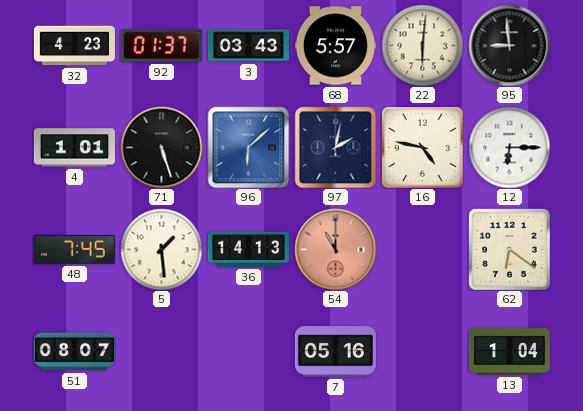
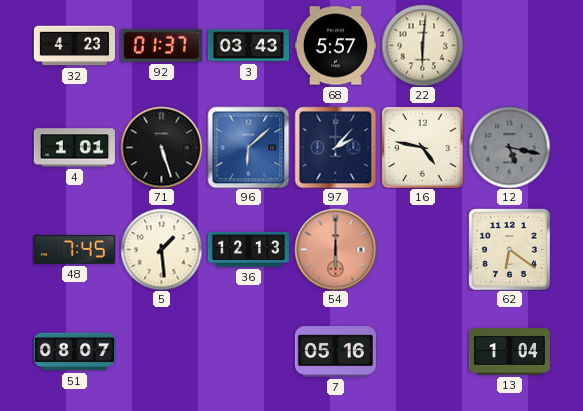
95: 8:59 -> none (509, 45)
97: 2:02 -> 2:07 (335, 147)
12: 6:15 -> 5:17 (509, 147)
12 dial: white -> grey (509, 147)
36: 14:13 -> 12:13 (248, 249)
54: 11:00 -> 6:00 (335, 249)
